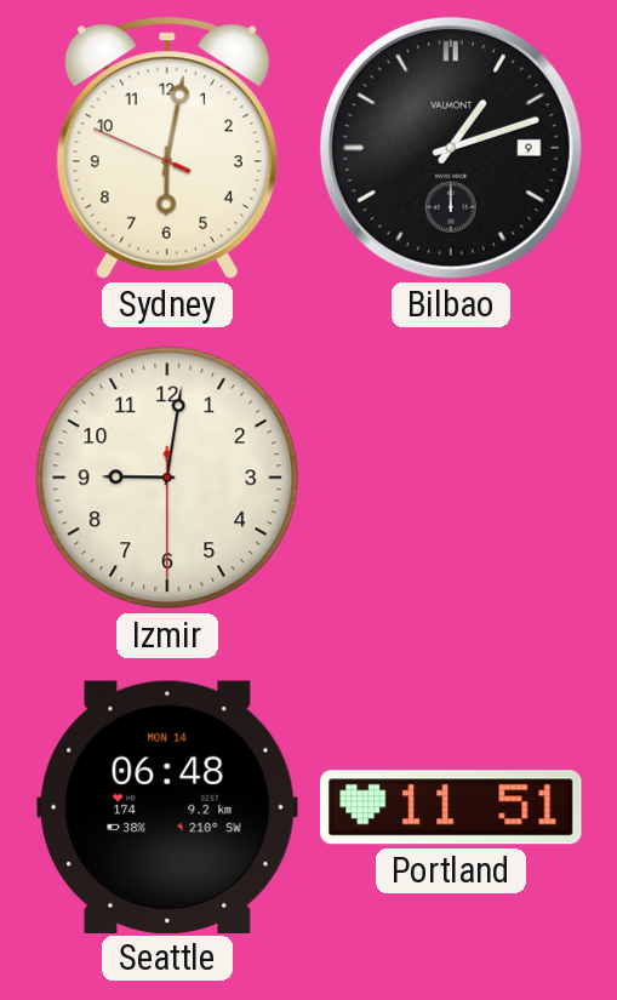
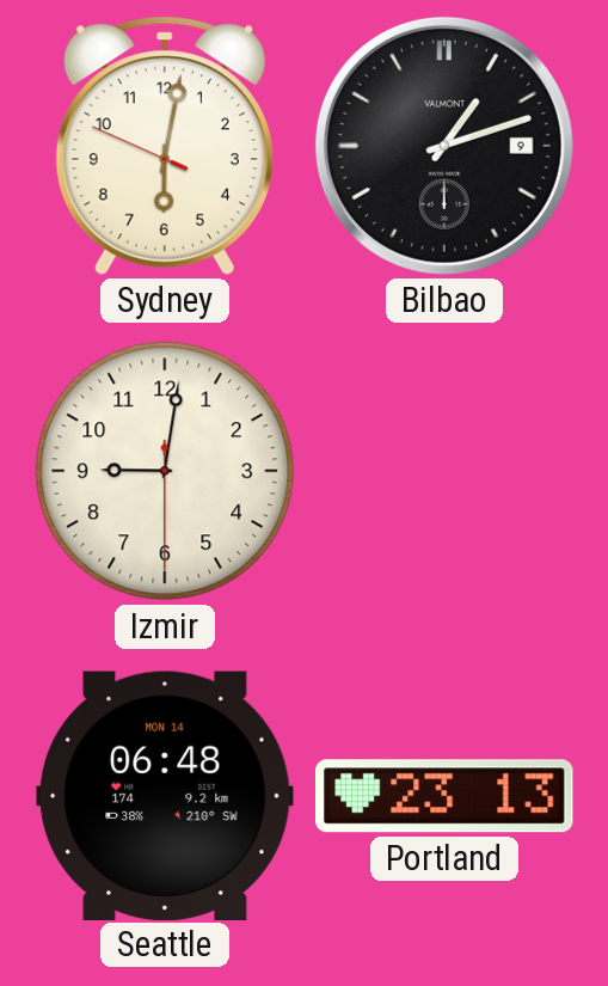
Portland: 11:51 -> 23:13 (446, 796)
